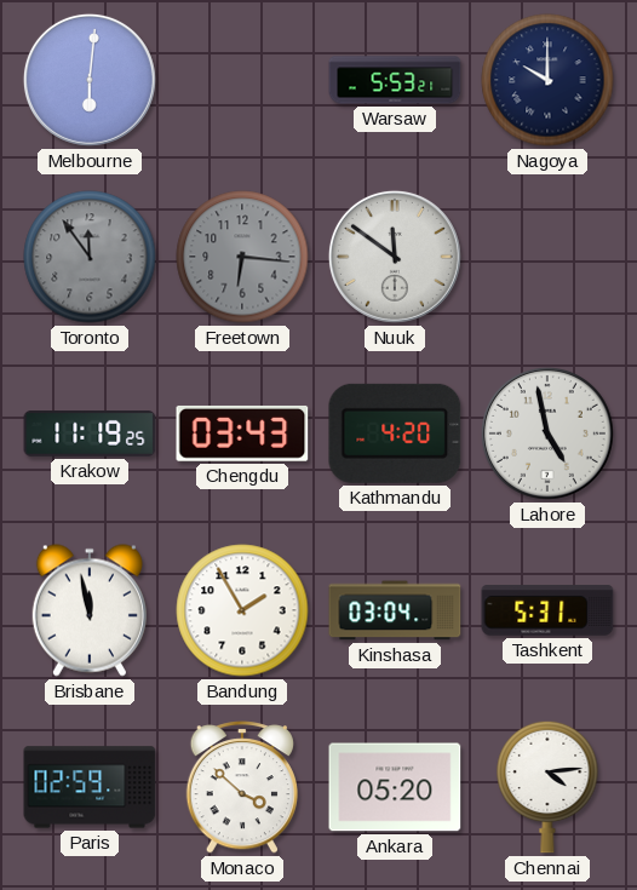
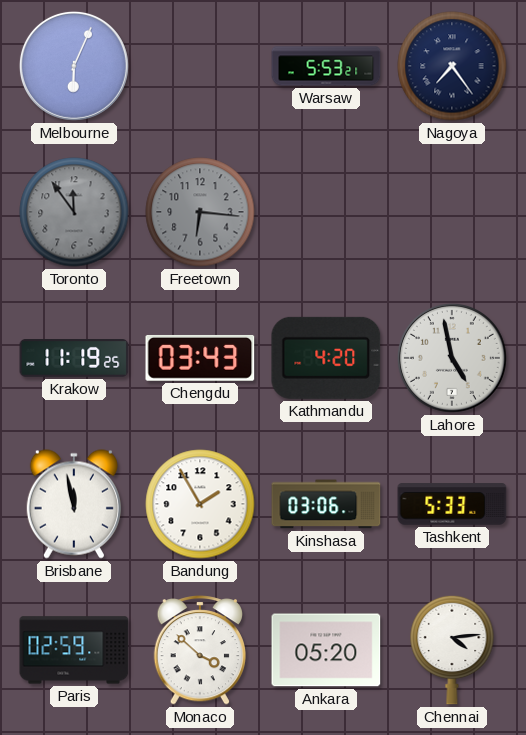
Melbourne: 6:01 -> 6:04 (74, 66)
Nagoya: 10:00 -> 7:24 (452, 66)
Nuuk: 11:51 -> none (395, 257)
Kinshasa: 03:04 -> 03:06 (326, 504)
Tashkent: 5:31 -> 5:33 (452, 504)
